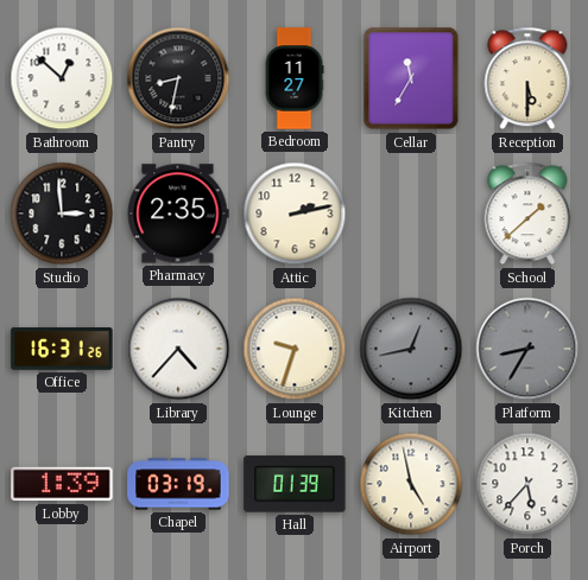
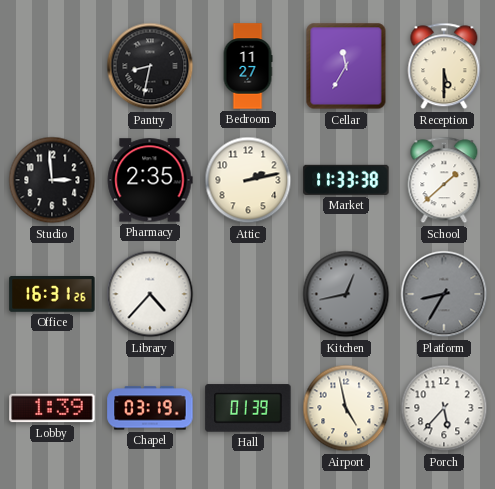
Bathroom: 12:52 -> none (62, 78)
Market: none -> 11:33 (346, 180)
Lounge: 9:33 -> none (295, 349)
